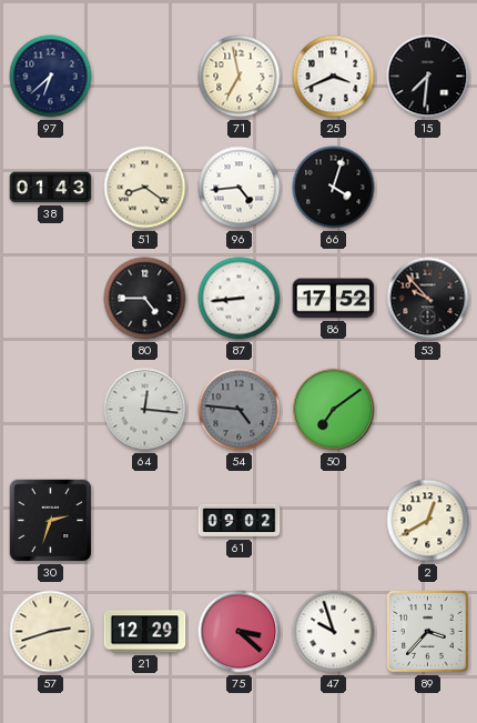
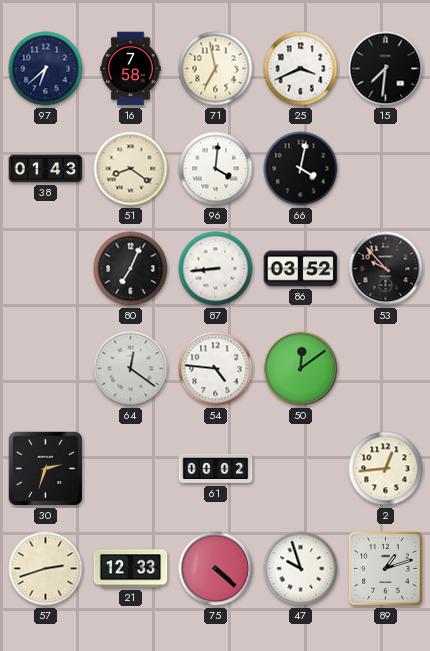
16: none -> 7:58 (131, 69)
96: 4:44 -> 4:01 (216, 169)
66: 4:03 -> 4:02 (301, 169)
80: 4:45 -> 7:04 (131, 269)
86: 17:52 -> 03:52 (301, 269)
64: 12:16 -> 12:21 (131, 369)
54 dial: grey -> white (216, 369)
50: 7:09 -> 12:09 (301, 369)
61: 09:02 -> 00:02 (216, 469)
2: 12:40 -> 12:44 (386, 469)
21: 12:29 -> 12:33 (131, 569)
75: 3:22 -> 4:22 (216, 569)
89: 3:37 -> 1:12 (386, 569)
